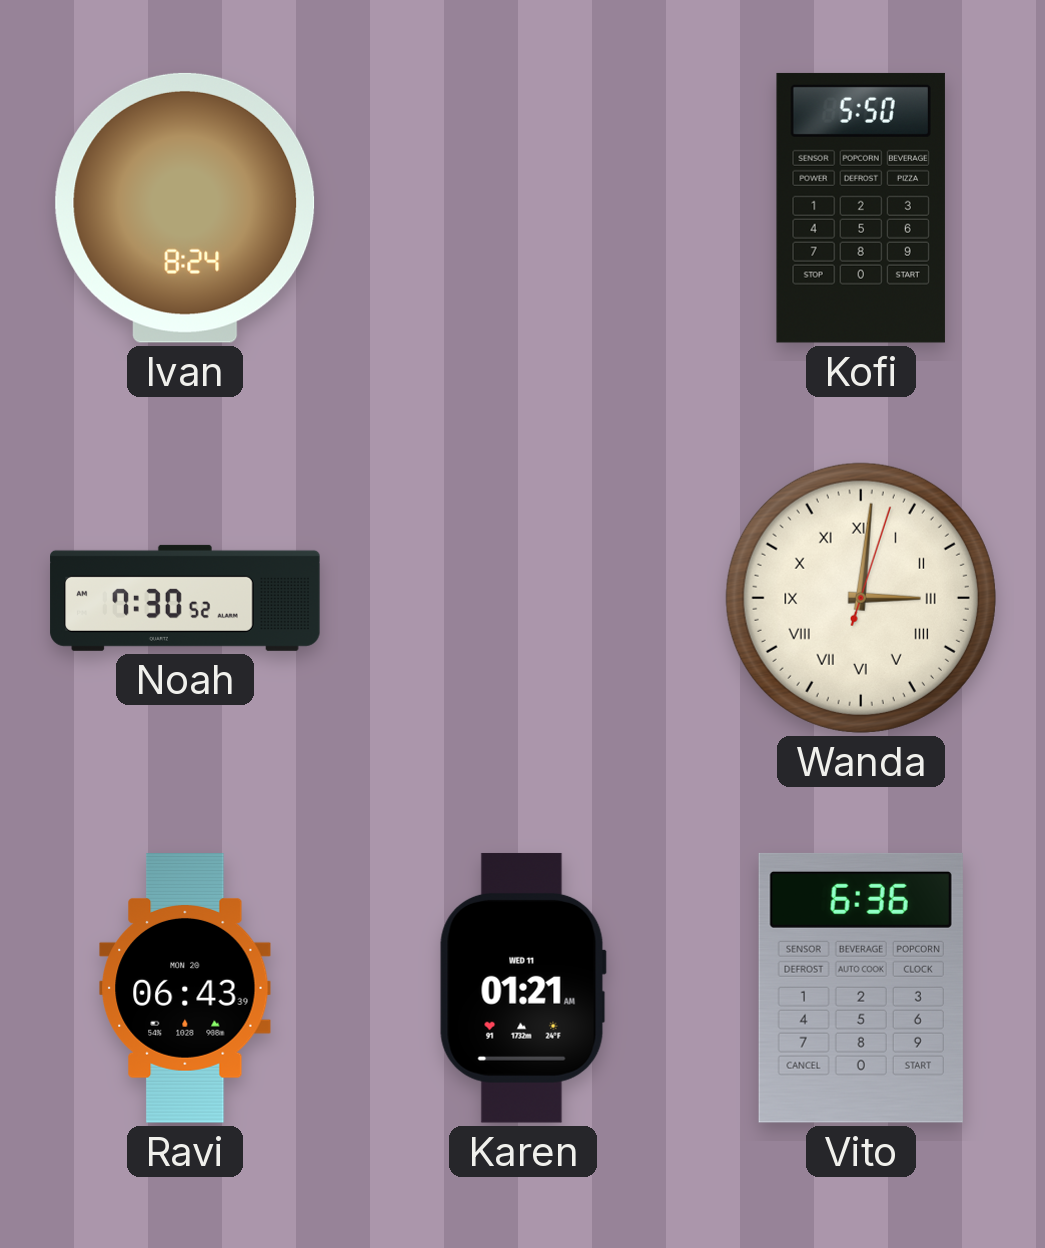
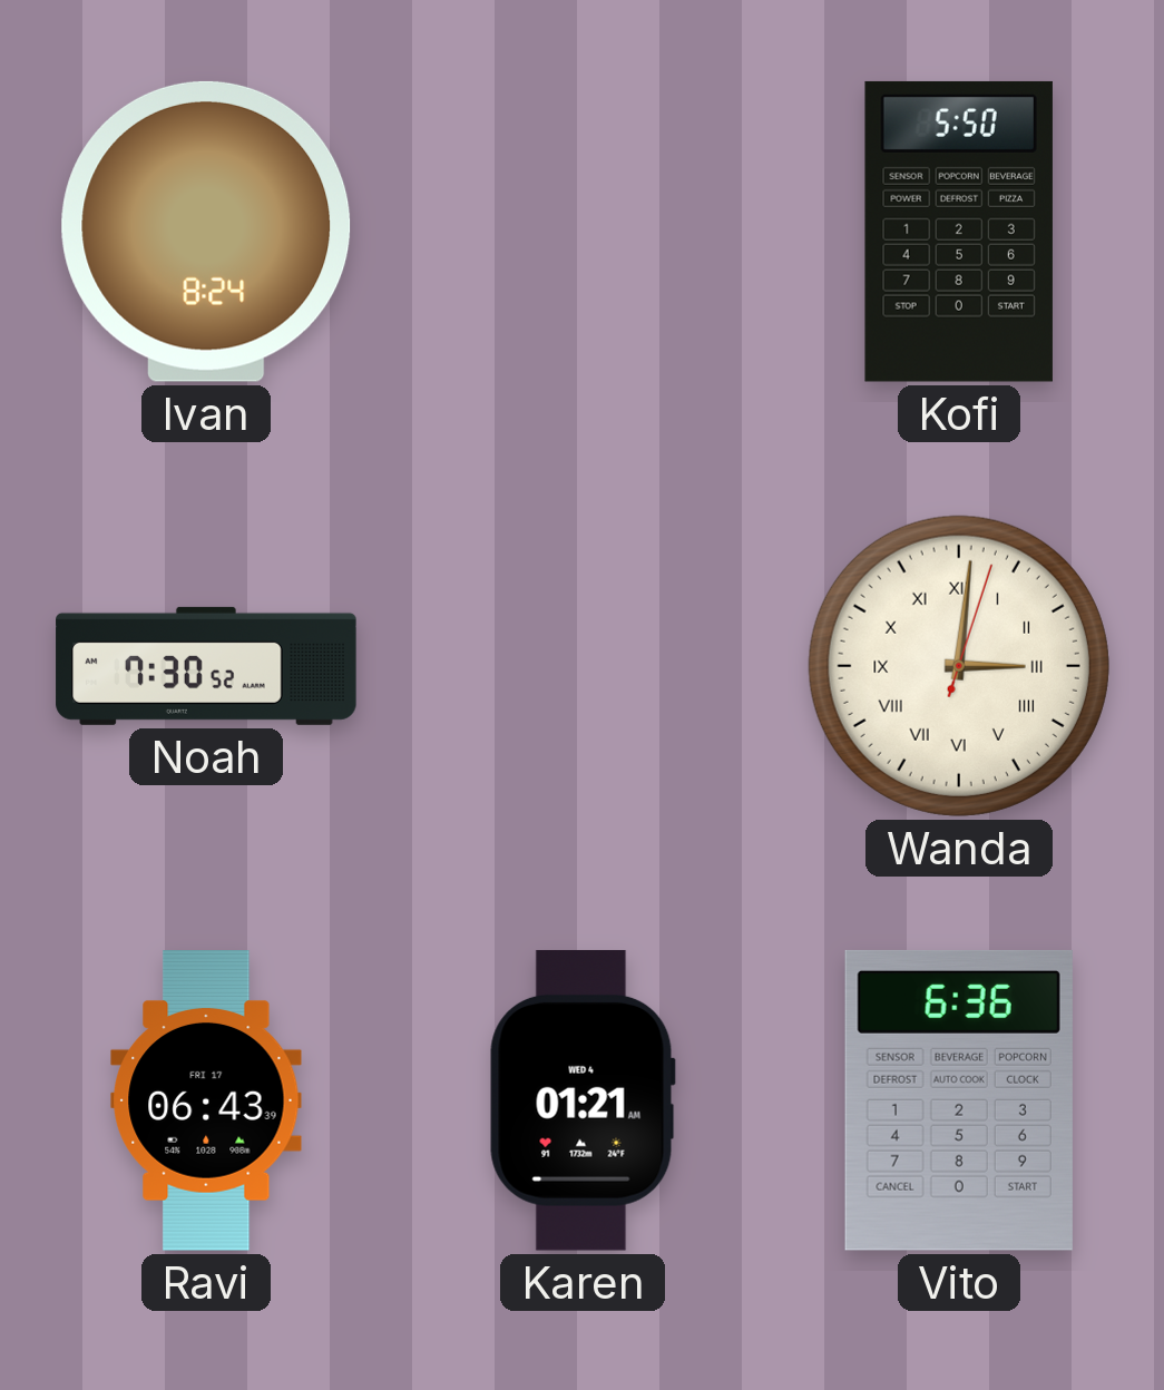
Ravi date: MON 20 -> FRI 17 (206, 1100)
Karen date: WED 11 -> WED 4 (583, 1100)
